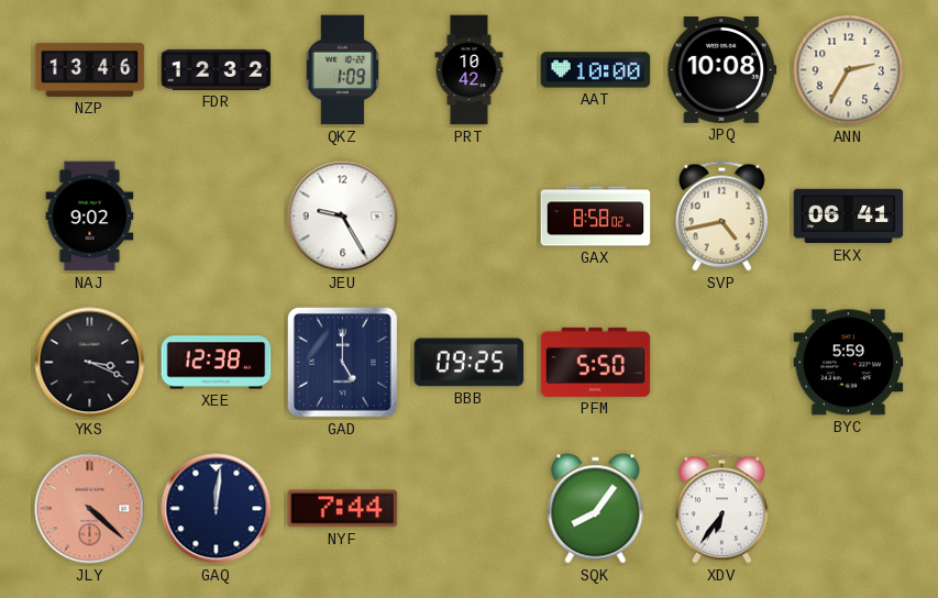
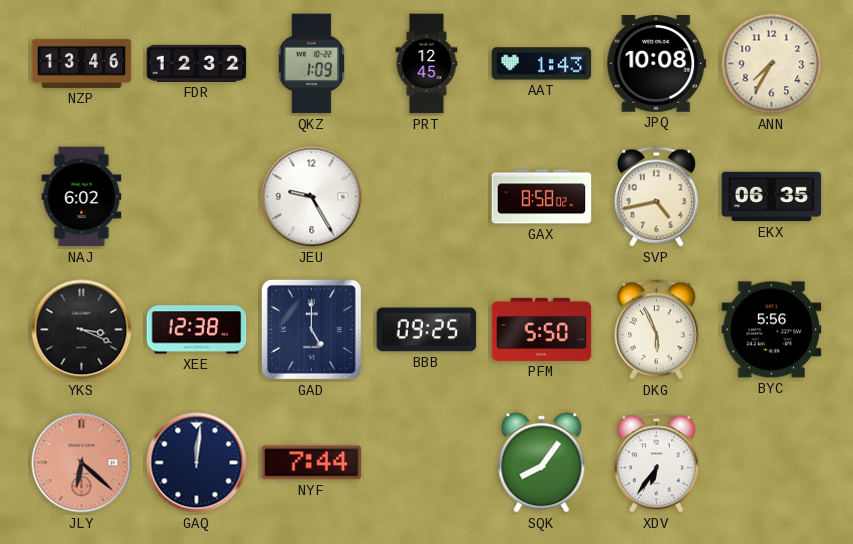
PRT: 10:42 -> 12:45 (427, 64)
AAT: 10:00 -> 1:43 (542, 64)
ANN: 2:35 -> 7:35 (772, 64)
NAJ: 9:02 -> 6:02 (82, 197)
EKX: 06:41 -> 06:35 (772, 197)
DKG: none -> 5:56 (657, 330)
BYC: 5:59 -> 5:56 (772, 330)
JLY: 4:22 -> 6:22 (82, 463)
